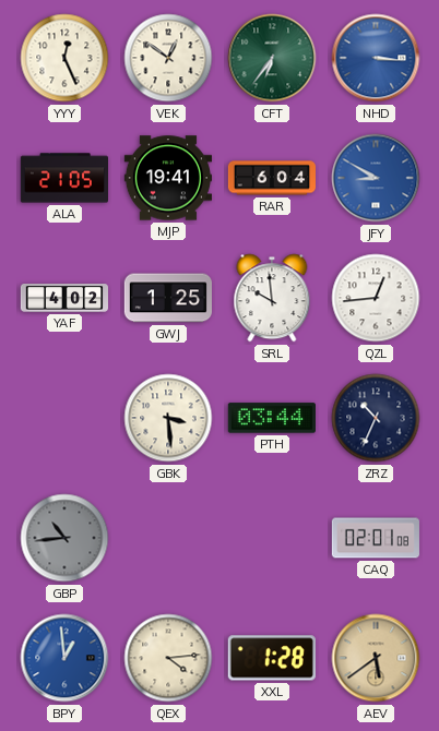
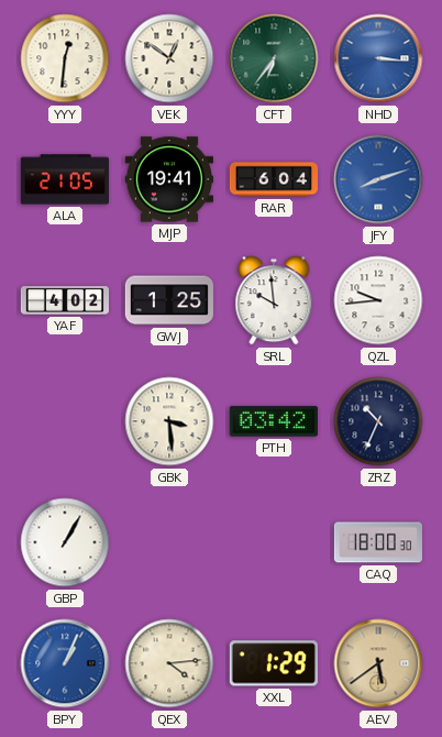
YYY: 12:26 -> 12:31 (65, 58)
JFY: 8:50 -> 8:12 (378, 179)
QZL: 12:44 -> 9:44 (378, 300)
PTH: 03:44 -> 03:42 (274, 421)
GBP: 10:44 -> 1:05 (65, 542)
GBP dial: grey -> white (65, 542)
CAQ: 02:01 -> 18:00 (378, 542)
BPY: 12:59 -> 1:04 (65, 663)
XXL: 1:28 -> 1:29 (274, 663)
